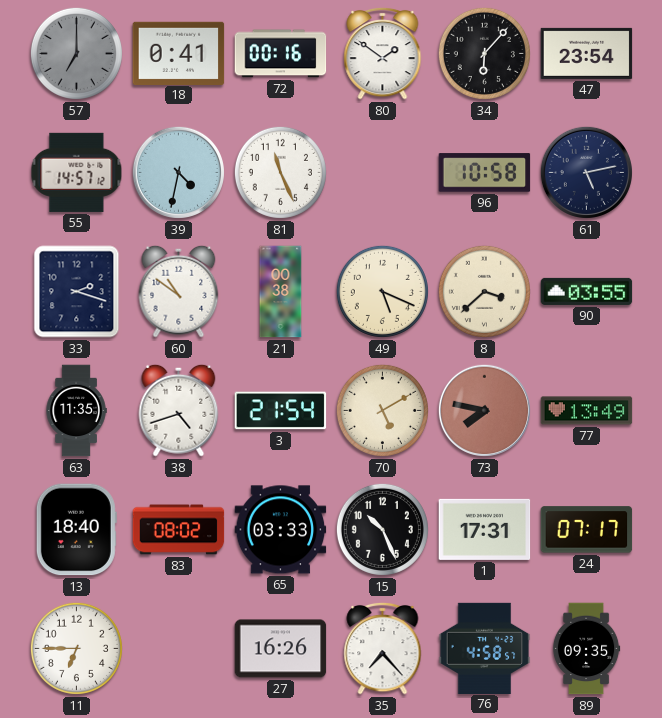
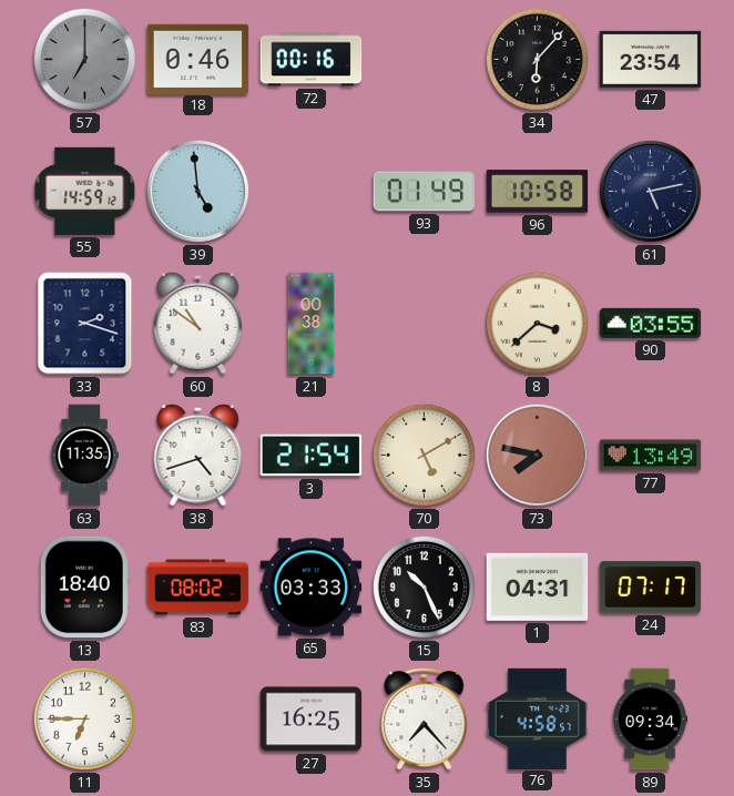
18: 0:41 -> 0:46 (198, 59)
80: 1:51 -> none (383, 53)
55: 14:57 -> 14:59 (85, 191)
39: 4:32 -> 4:59 (197, 191)
81: 11:26 -> none (280, 172)
93: none -> 01:49 (425, 192)
49: 5:19 -> none (382, 291)
1: 17:31 -> 04:31 (538, 586)
27: 16:26 -> 16:25 (312, 720)
89: 09:35 -> 09:34 (650, 720)
